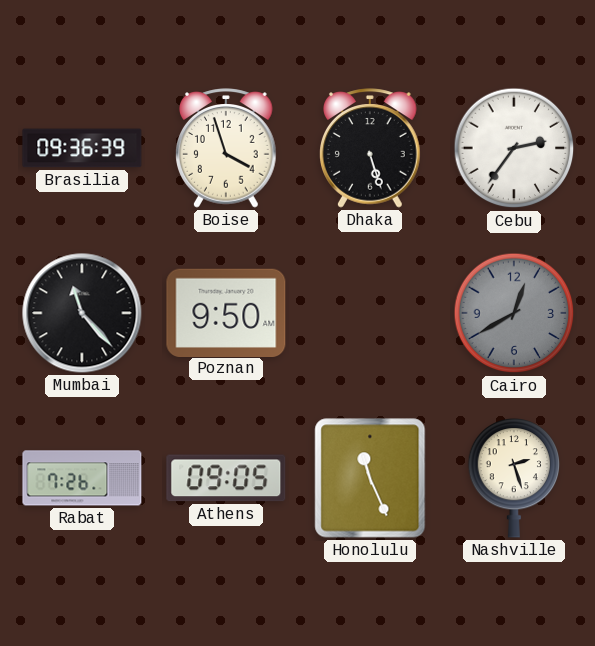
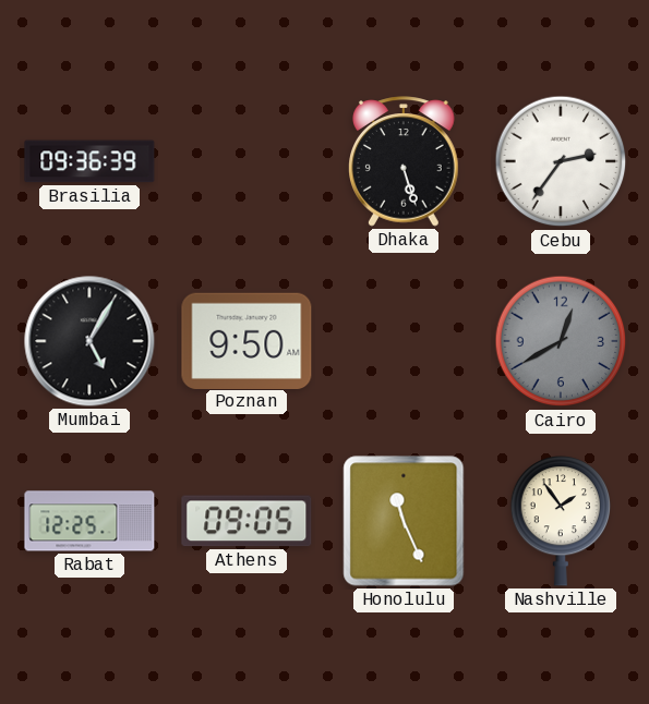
Boise: 3:57 -> none (227, 148)
Mumbai: 11:23 -> 5:05 (89, 341)
Rabat: 7:26 -> 12:25 (89, 521)
Nashville: 2:27 -> 1:54 (561, 522)
